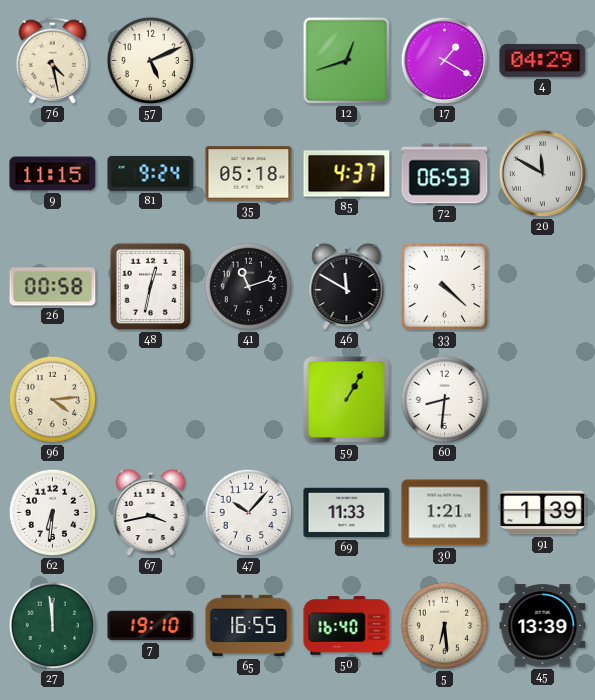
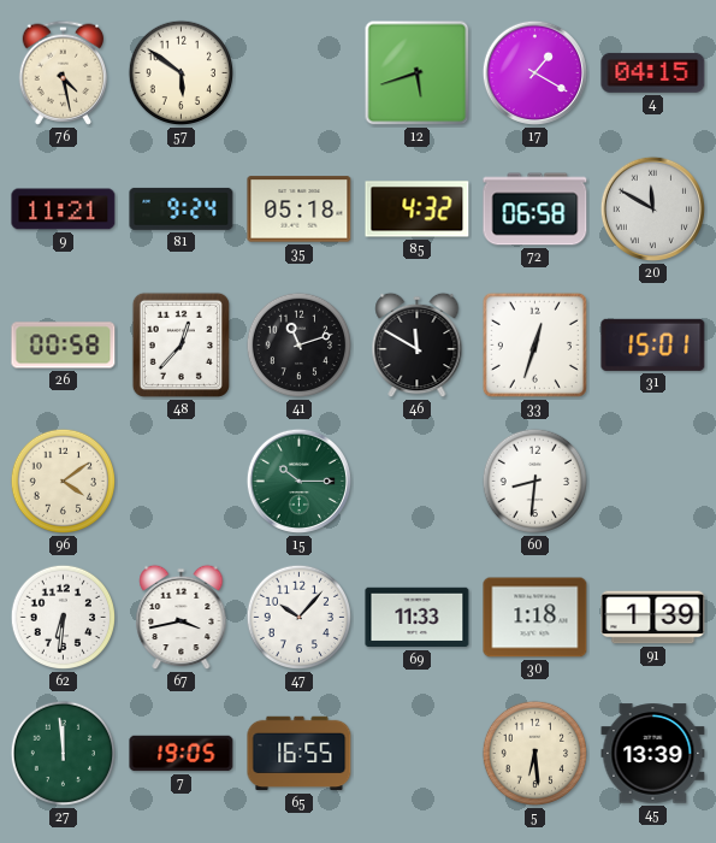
57: 5:11 -> 5:51 (182, 73)
12: 12:42 -> 5:42 (418, 73)
4: 04:29 -> 04:15 (653, 72)
9: 11:15 -> 11:21 (64, 210)
85: 4:37 -> 4:32 (418, 210)
72: 06:53 -> 06:58 (535, 210)
48: 12:32 -> 12:37 (181, 344)
33: 4:22 -> 12:33 (534, 344)
31: none -> 15:01 (653, 344)
96: 4:14 -> 4:09 (64, 482)
15: none -> 10:15 (298, 481)
59: 1:05 -> none (347, 400)
30: 1:21 -> 1:18 (535, 618)
7: 19:10 -> 19:05 (182, 754)
50: 16:40 -> none (347, 626)
